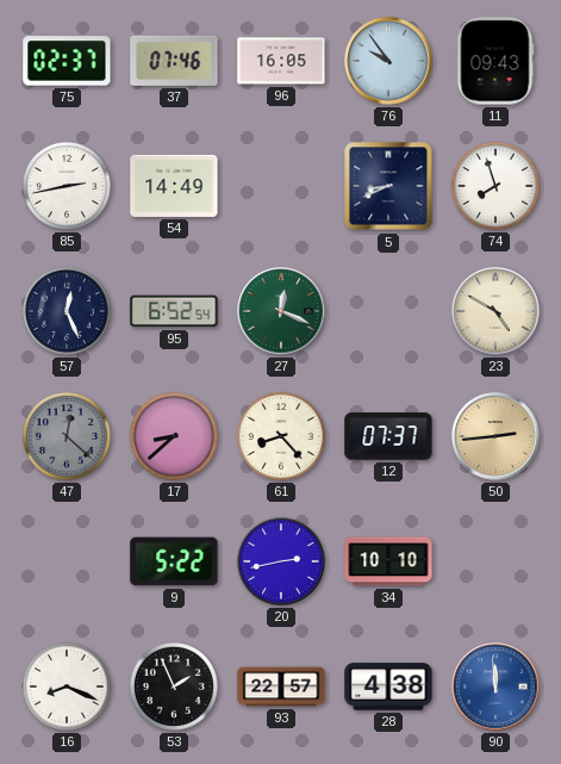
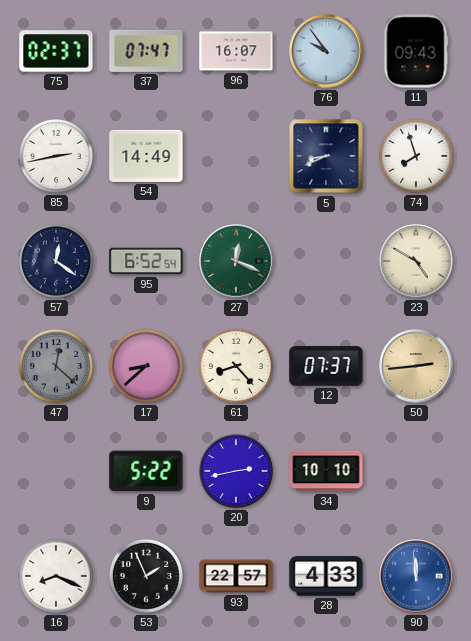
37: 07:46 -> 07:47 (146, 51)
96: 16:05 -> 16:07 (236, 51)
57: 12:26 -> 12:21 (56, 261)
28: 4:38 -> 4:33 (326, 576)
